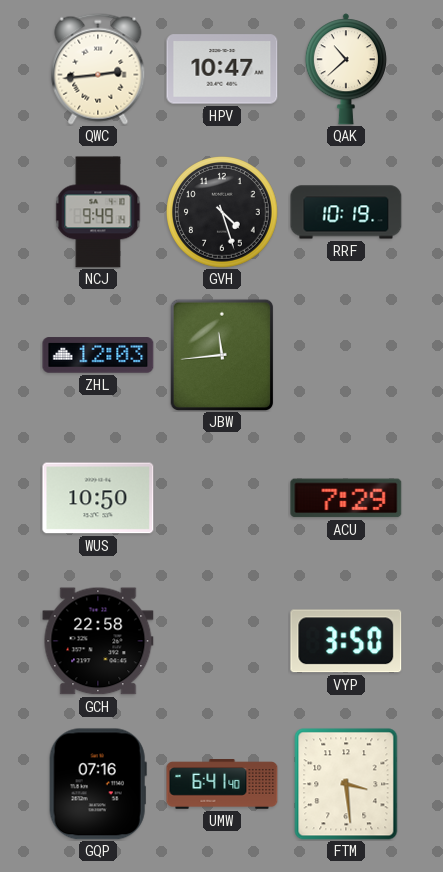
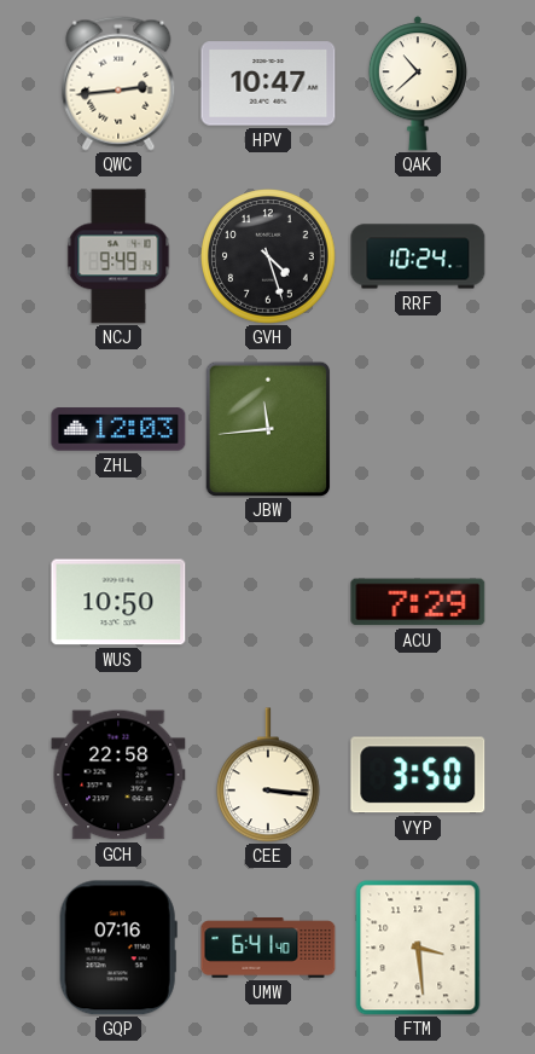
RRF: 10:19 -> 10:24 (418, 256)
CEE: none -> 3:16 (268, 775)
